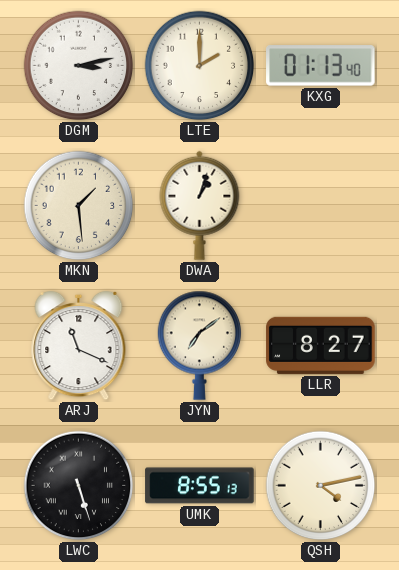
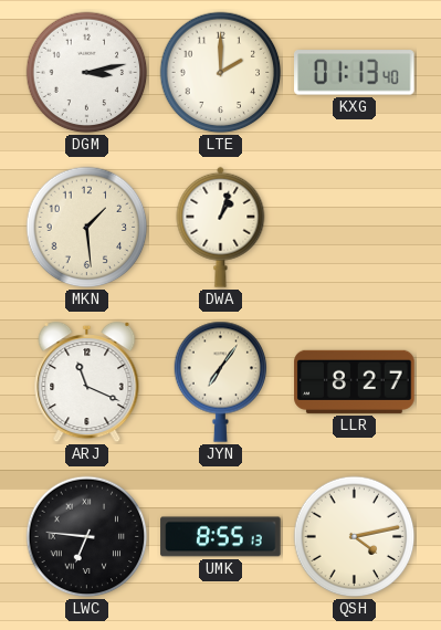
JYN: 7:09 -> 7:06 (221, 381)
LWC: 5:27 -> 6:46 (87, 537)
